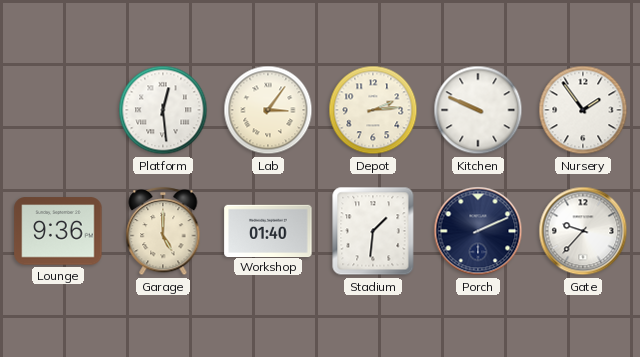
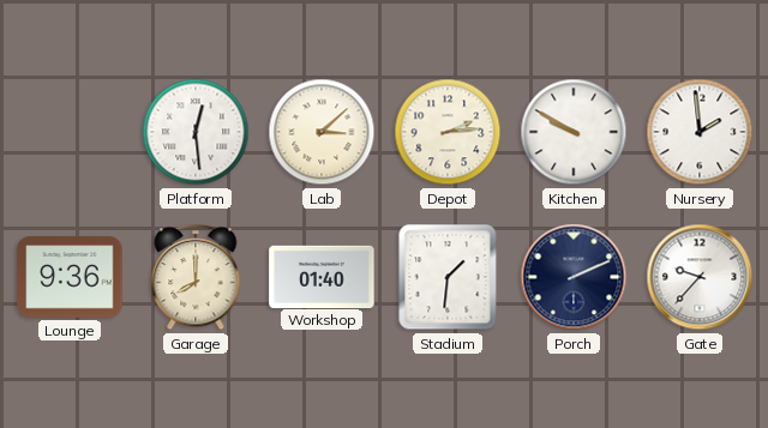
Lab: 3:06 -> 3:08 (322, 132)
Kitchen: 9:49 -> 9:50 (574, 132)
Nursery: 1:54 -> 1:59 (700, 132)
Garage: 5:00 -> 8:00 (196, 278)
